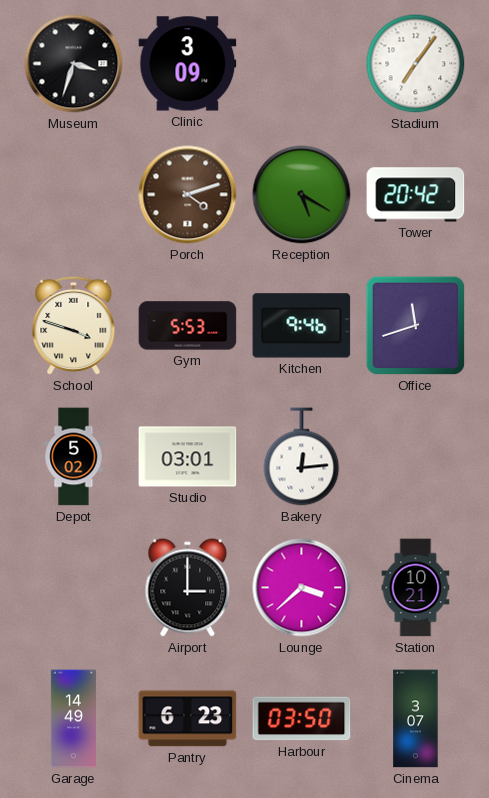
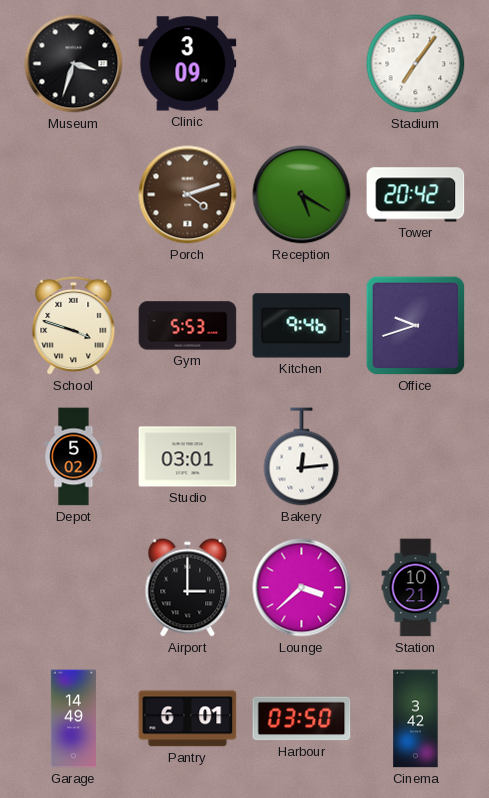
Office: 11:42 -> 9:42 (416, 326)
Pantry: 6:23 -> 6:01 (188, 719)
Cinema: 3:07 -> 3:42 (416, 719)
